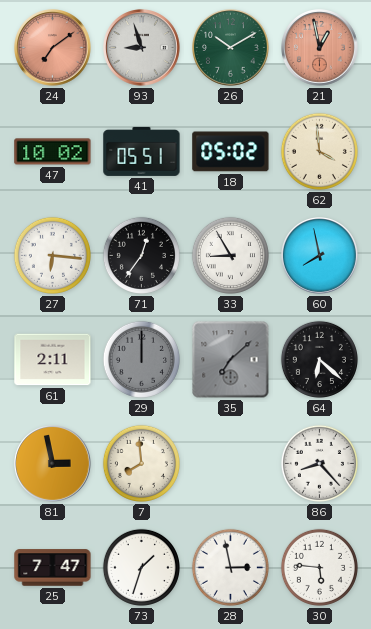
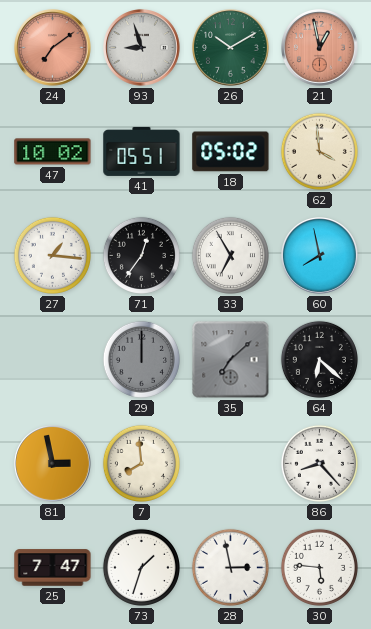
27: 6:16 -> 1:16 (52, 255)
33: 8:55 -> 6:55 (230, 255)
61: 2:11 -> none (53, 360)
